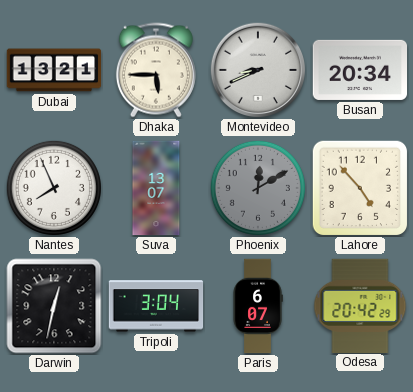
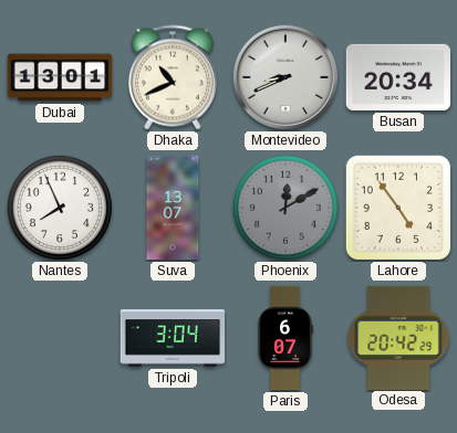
Dubai: 13:21 -> 13:01 (60, 77)
Dhaka: 5:45 -> 10:41 (173, 77)
Lahore: 4:53 -> 4:54 (398, 208)
Darwin: 12:32 -> none (54, 306)
